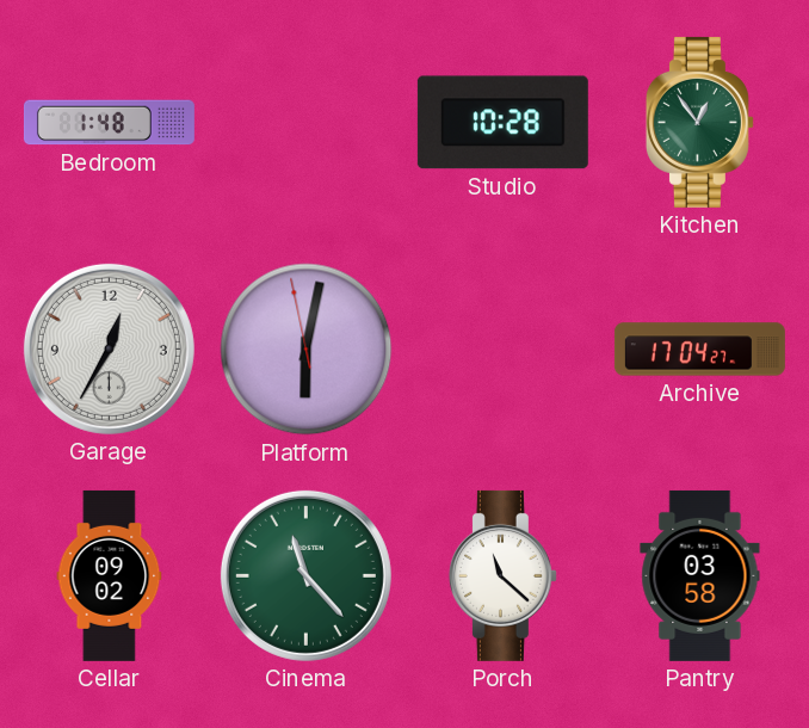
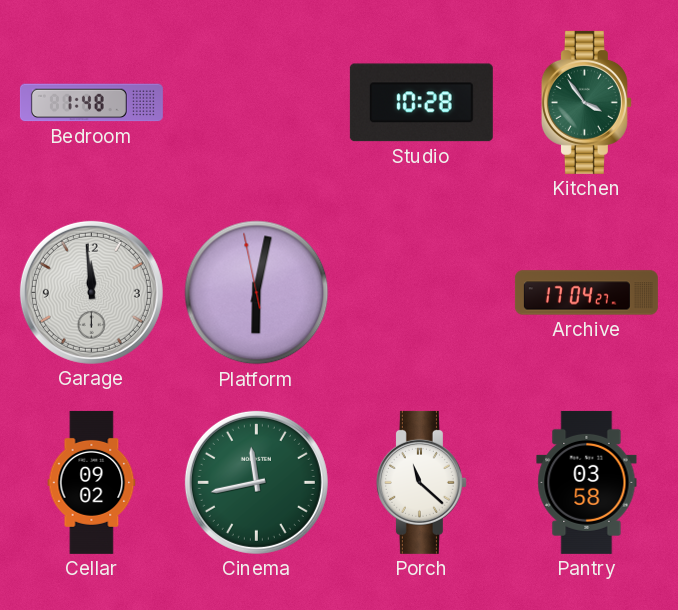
Kitchen: 12:54 -> 3:54 (586, 102)
Garage: 12:35 -> 11:59 (91, 292)
Cinema: 11:23 -> 11:43 (256, 482)
